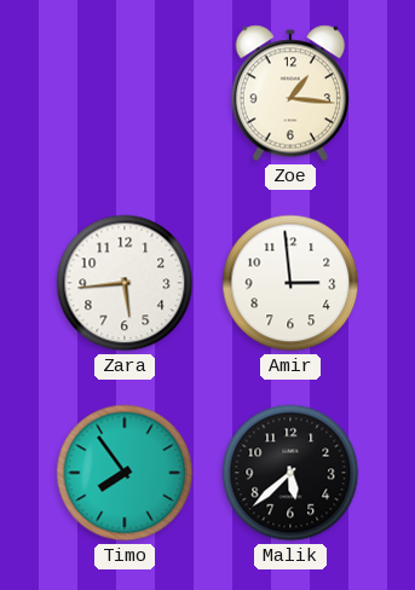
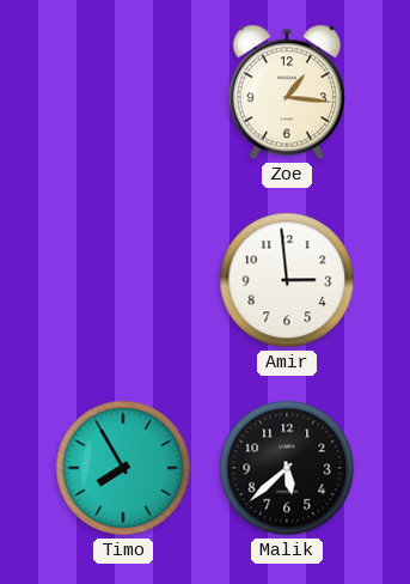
Zara: 5:44 -> none (125, 283)
Timo: 7:54 -> 7:55 (123, 468)
